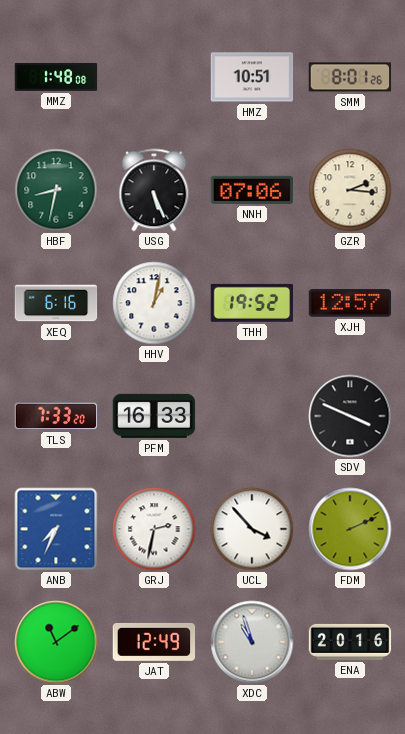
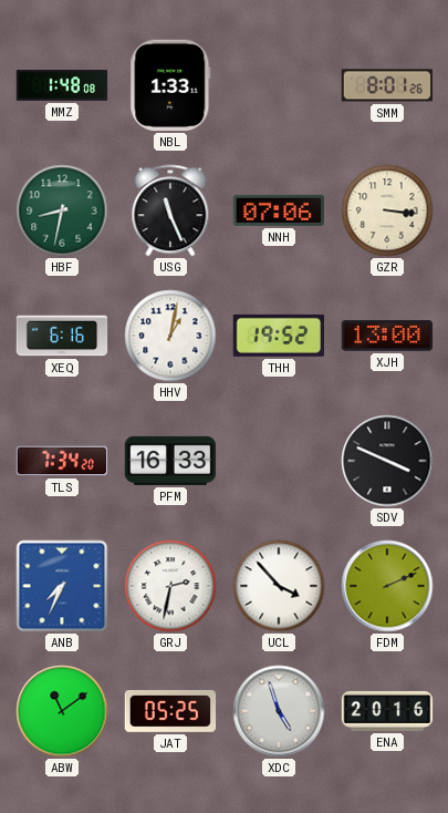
NBL: none -> 1:33 (170, 85)
HMZ: 10:51 -> none (252, 77)
USG: 5:26 -> 11:26 (170, 210)
GZR: 2:16 -> 3:16 (387, 210)
XJH: 12:57 -> 13:00 (387, 336)
TLS: 7:33 -> 7:34 (62, 461)
JAT: 12:49 -> 05:25 (170, 711)
XDC: 10:57 -> 4:57 (279, 711)
